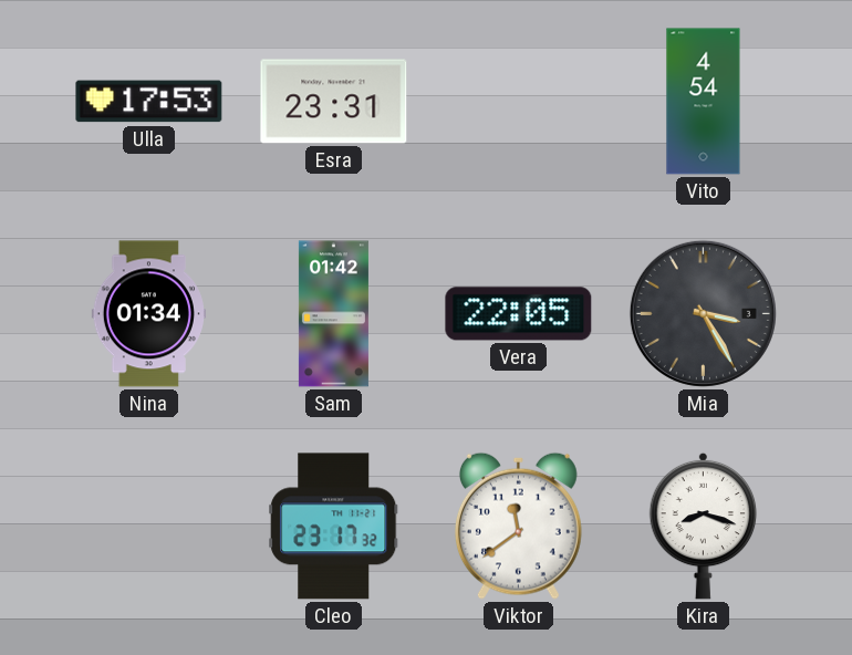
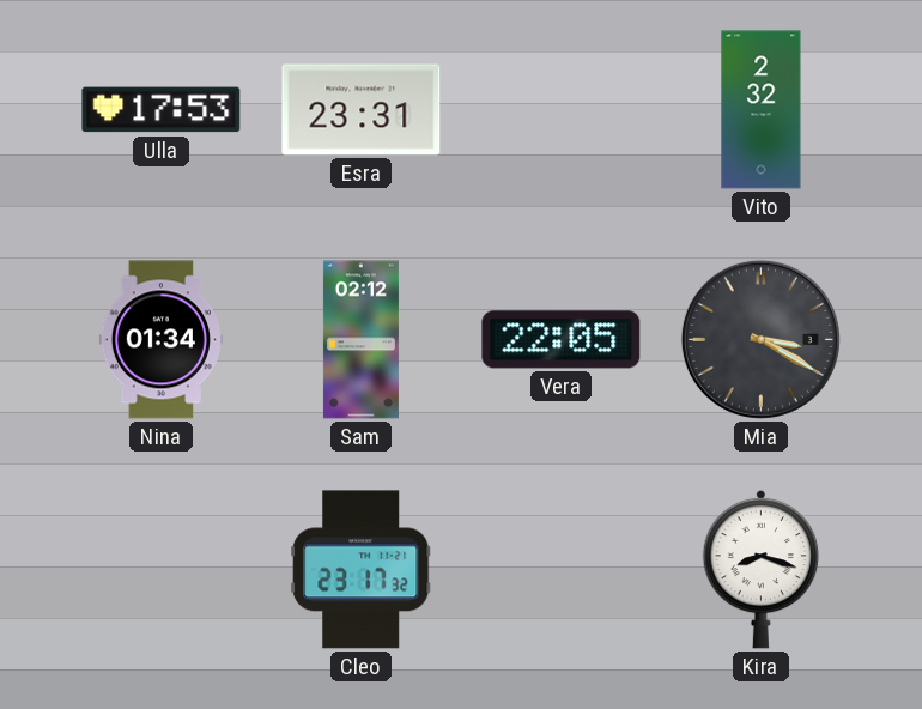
Vito: 4:54 -> 2:32 (762, 110)
Sam: 01:42 -> 02:12 (360, 340)
Mia: 3:25 -> 3:20 (760, 339)
Viktor: 11:39 -> none (518, 526)
